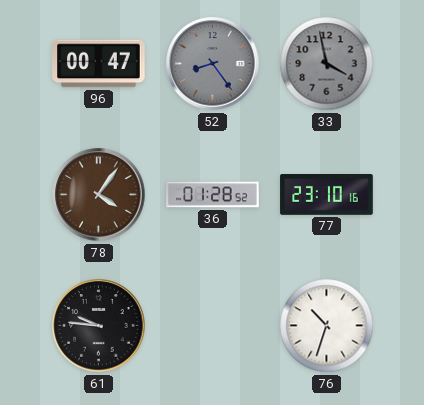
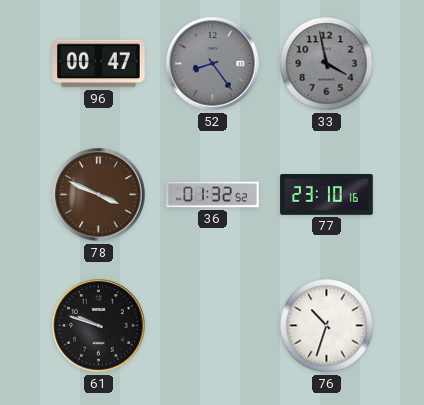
78: 4:06 -> 3:49 (99, 195)
36: 01:28 -> 01:32 (213, 195)
61: 9:46 -> 9:48 (99, 326)
